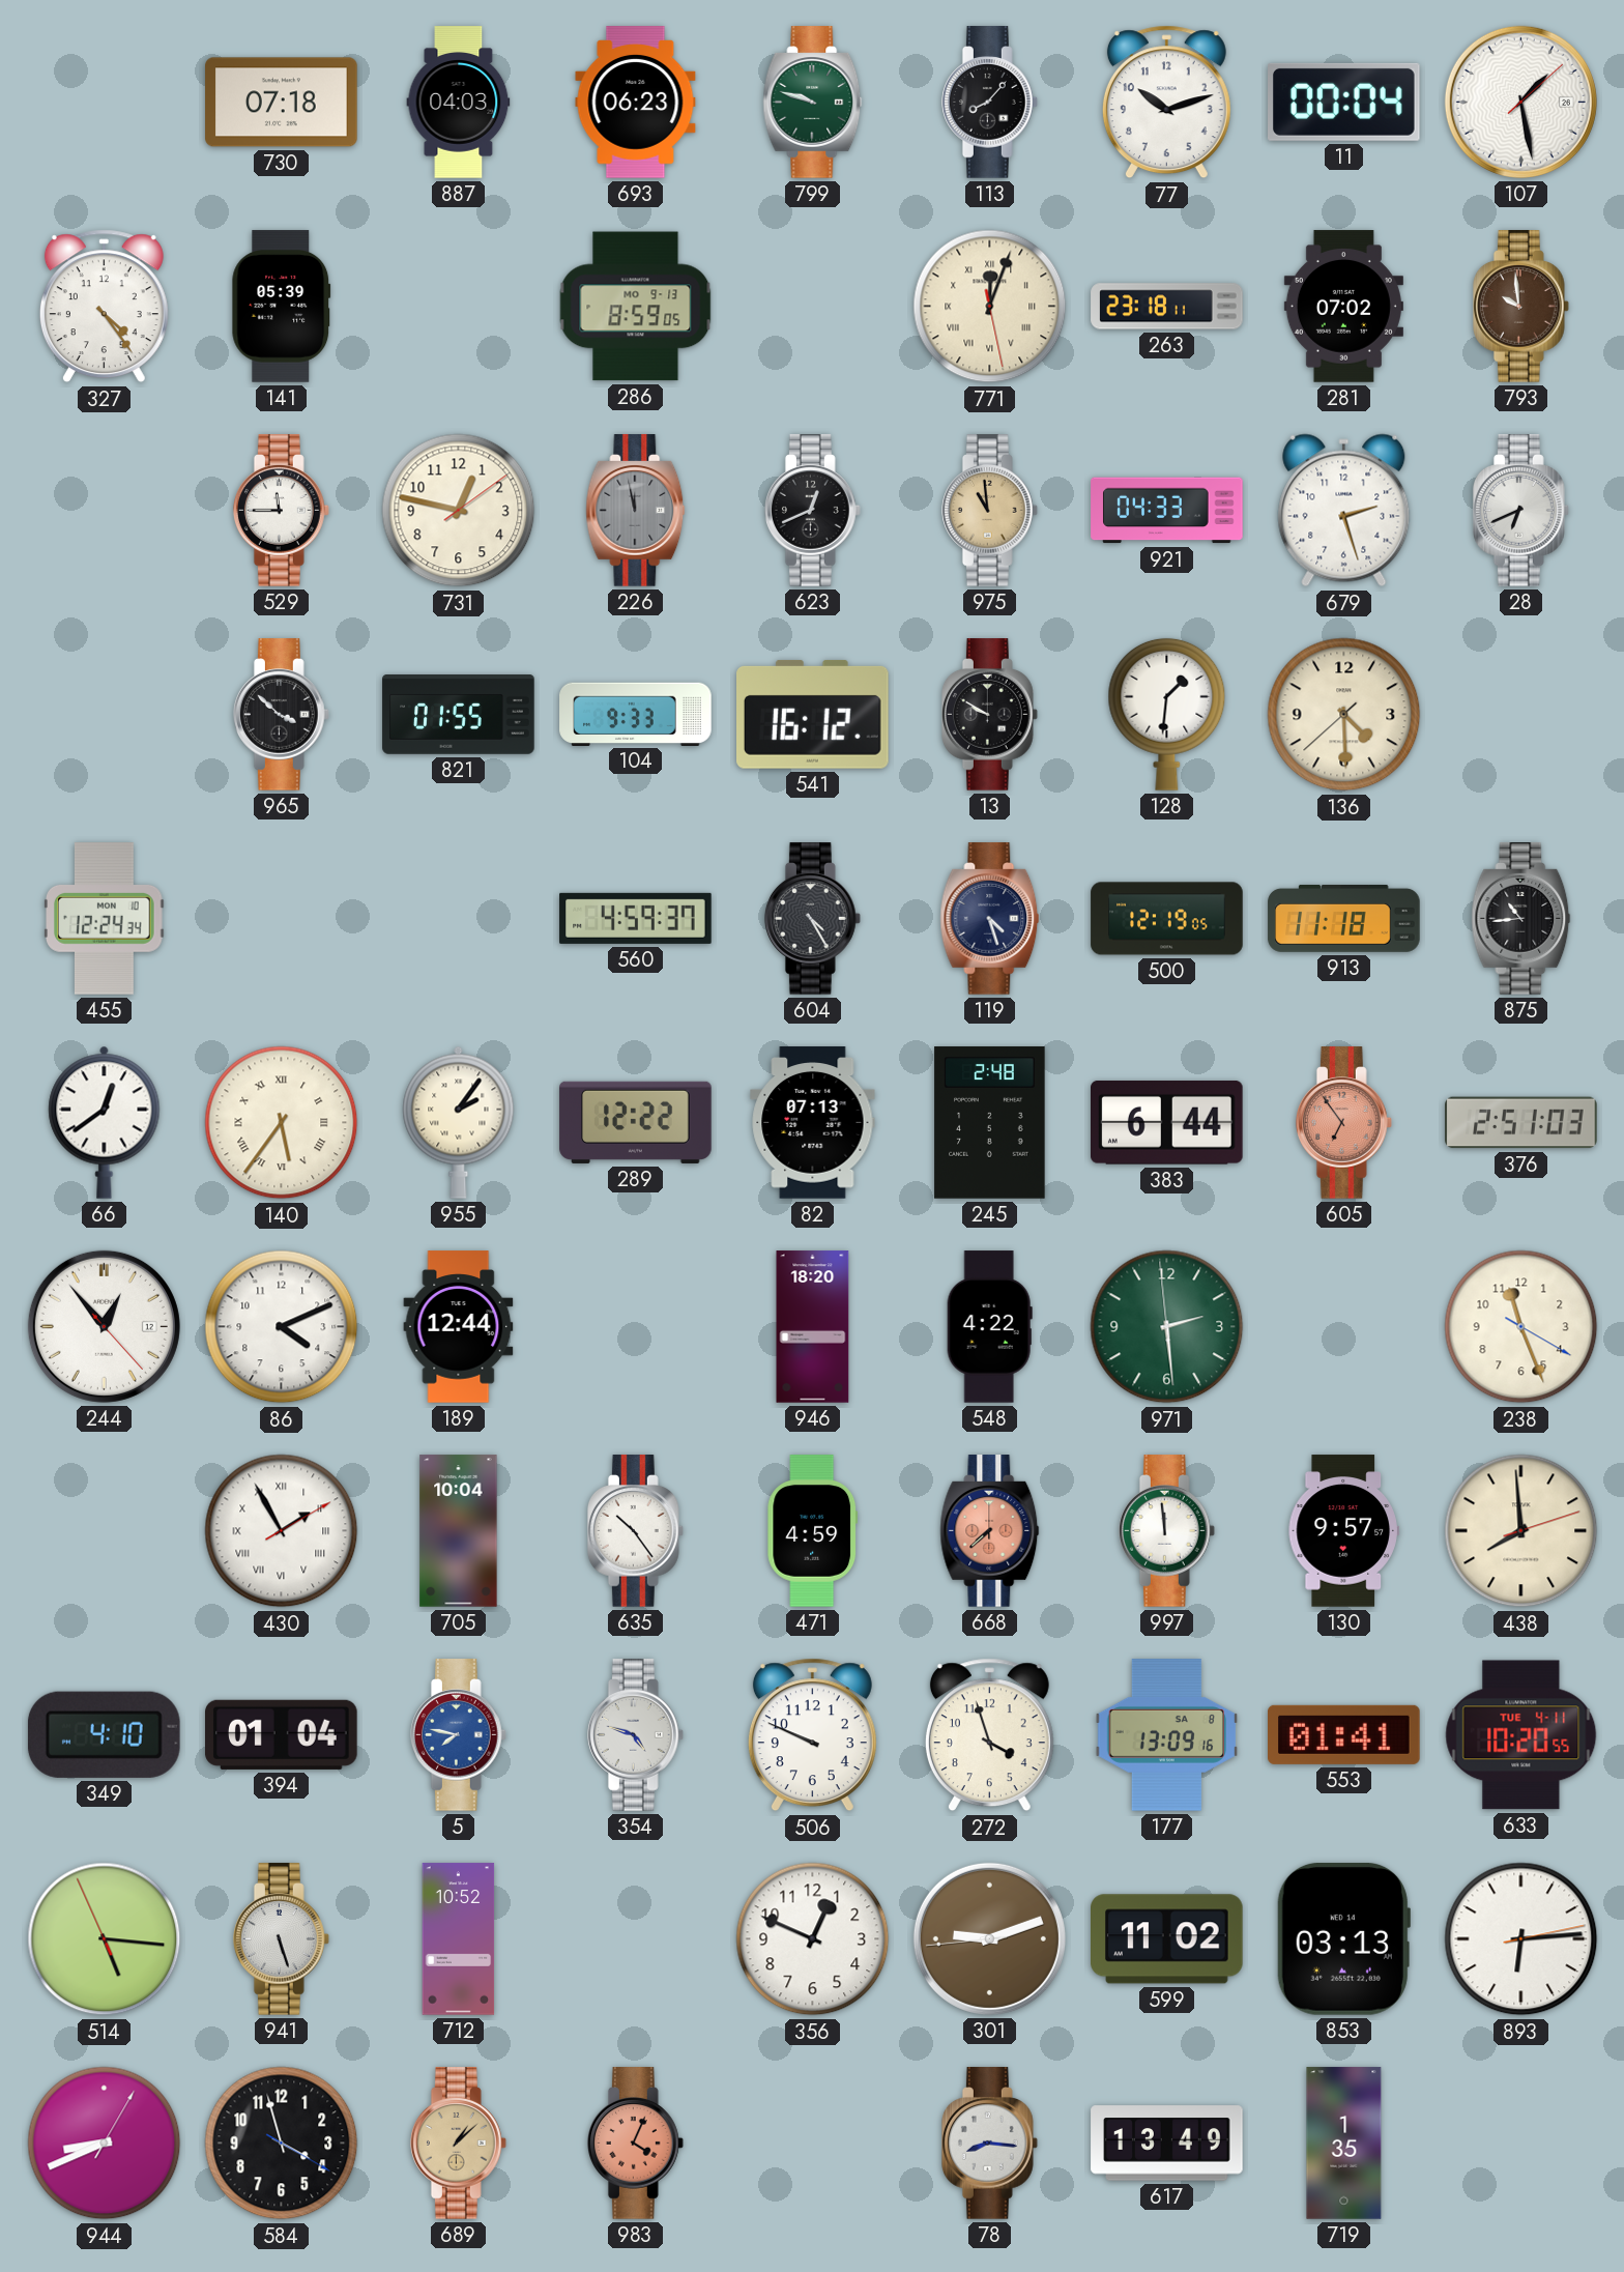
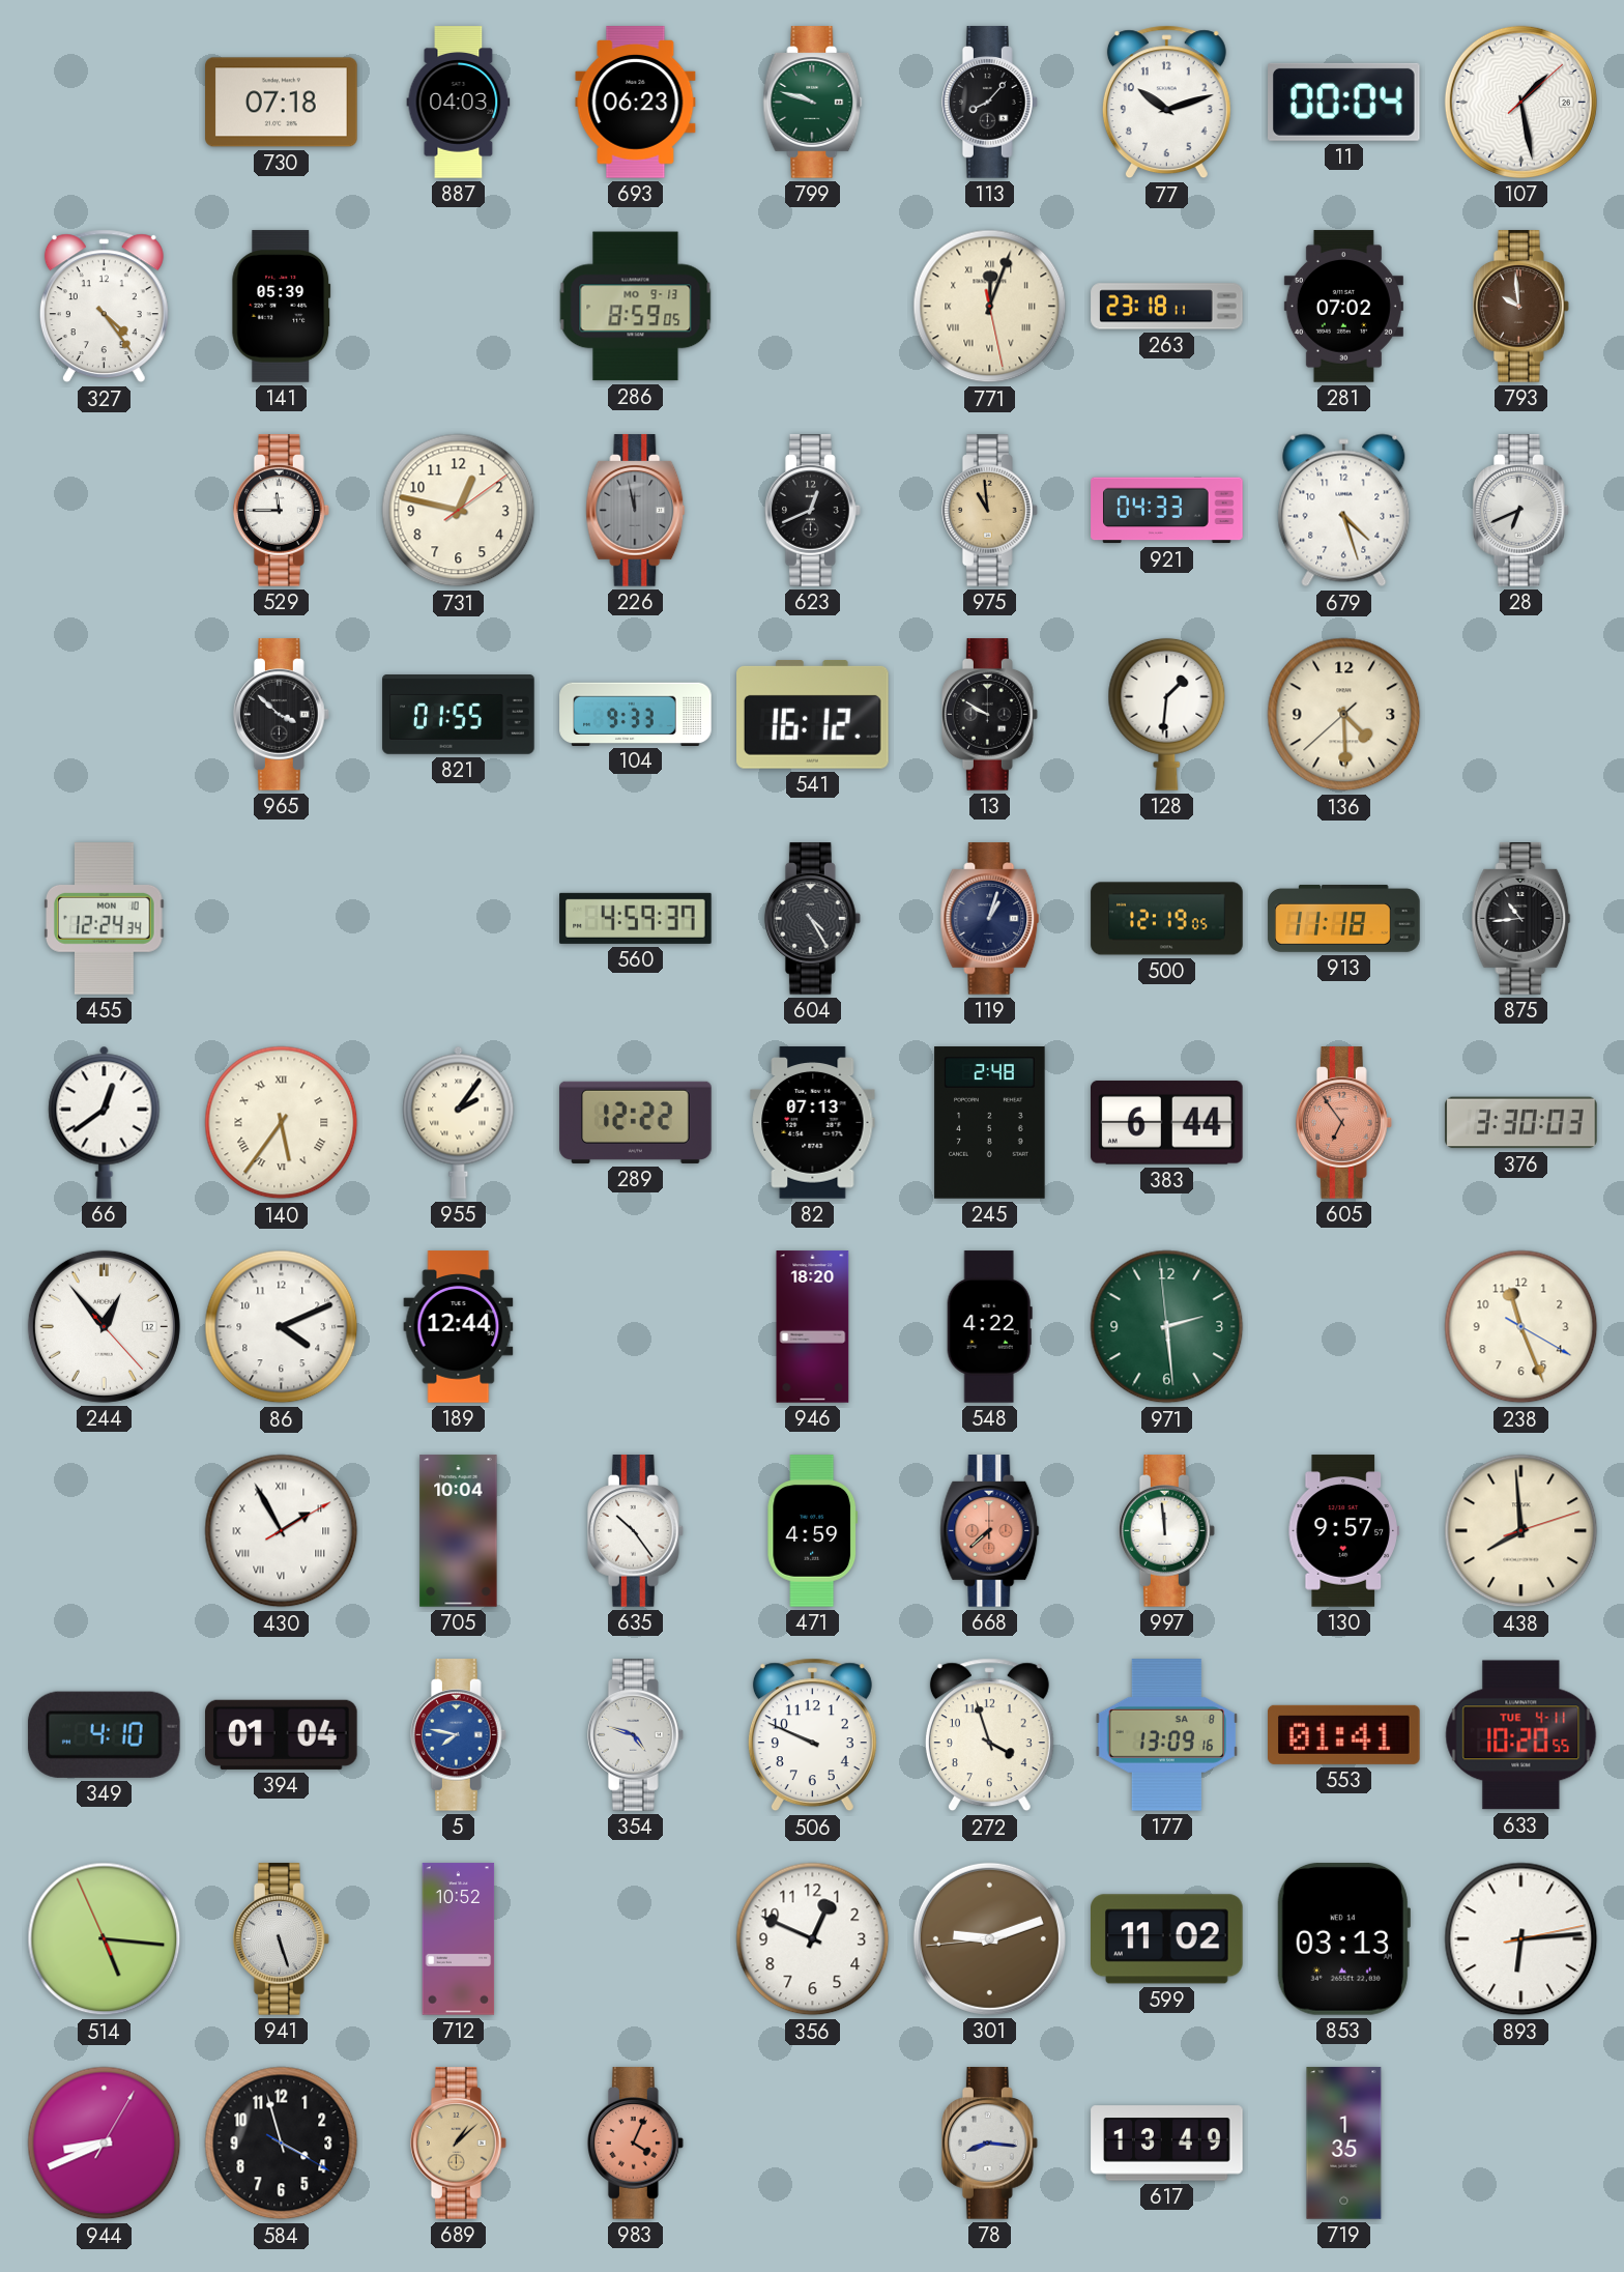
679: 2:27 -> 4:27 (1344, 511)
119: 4:27 -> 1:03 (990, 919)
376: 2:51 -> 3:30 (1521, 1123)
